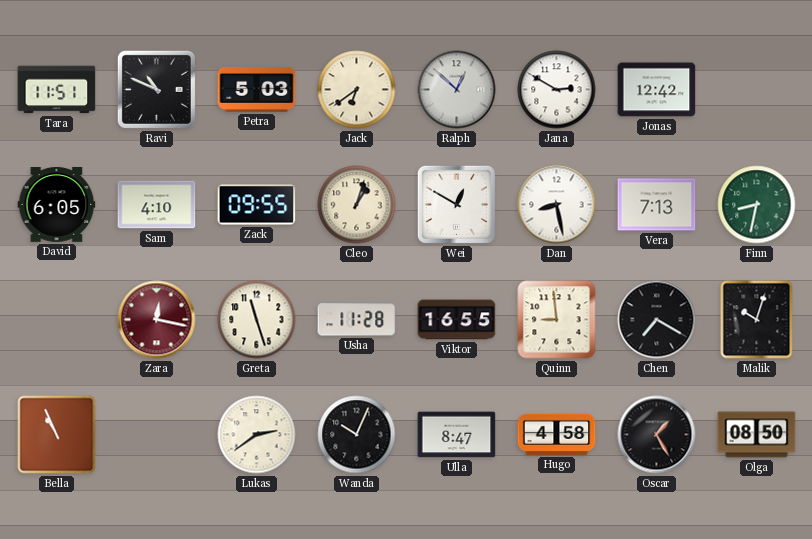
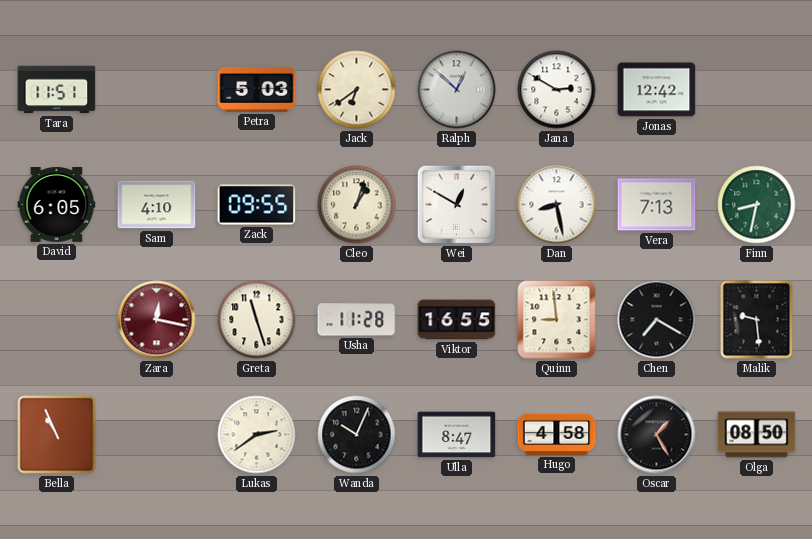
Ravi: 10:49 -> none (156, 89)
Malik: 10:03 -> 9:29 (757, 320)
